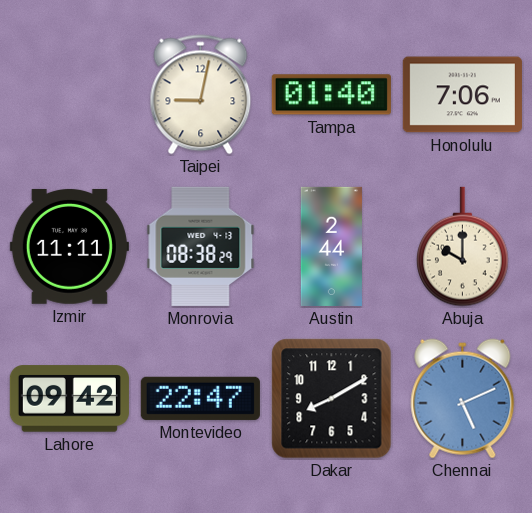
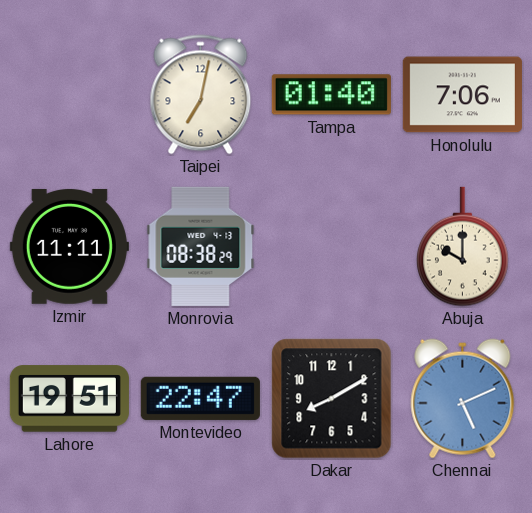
Taipei: 9:02 -> 7:02 (201, 95)
Austin: 2:44 -> none (331, 246)
Lahore: 09:42 -> 19:51 (69, 399)
